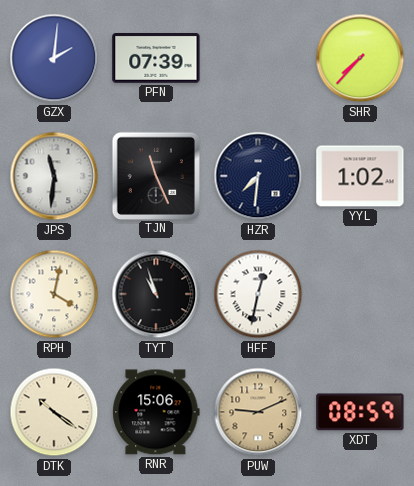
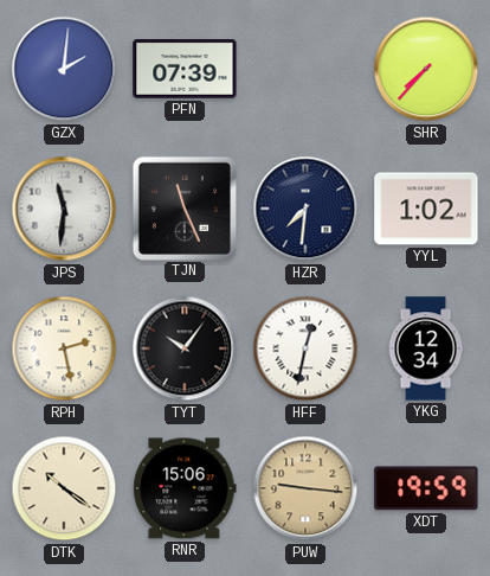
RPH: 4:02 -> 2:28 (64, 348)
TYT: 10:57 -> 10:06 (185, 348)
YKG: none -> 12:34 (426, 348)
PUW: 9:11 -> 9:16 (305, 488)
XDT: 08:59 -> 19:59 (426, 488)
